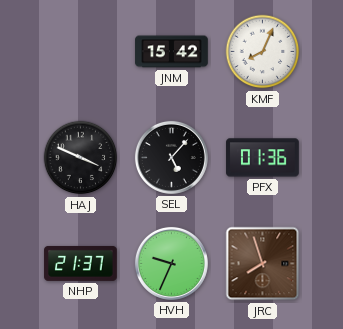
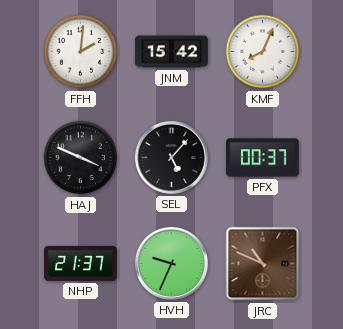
FFH: none -> 2:01 (81, 52)
PFX: 01:36 -> 00:37 (263, 158)
JRC: 7:57 -> 10:49 (263, 264)
